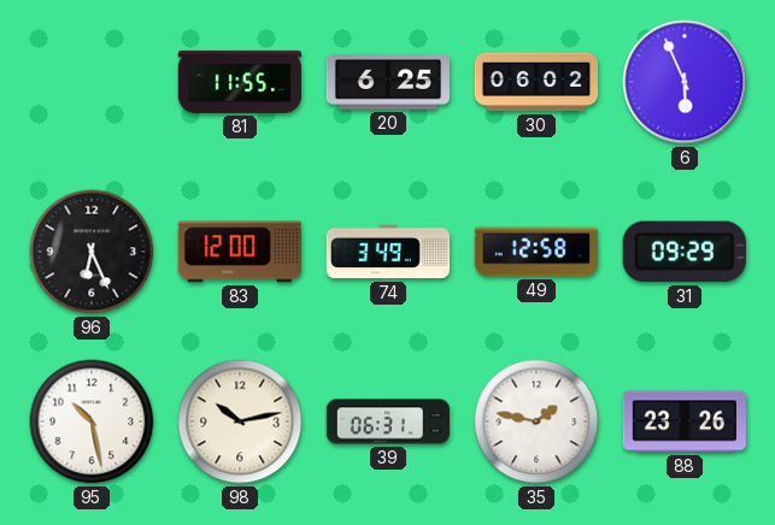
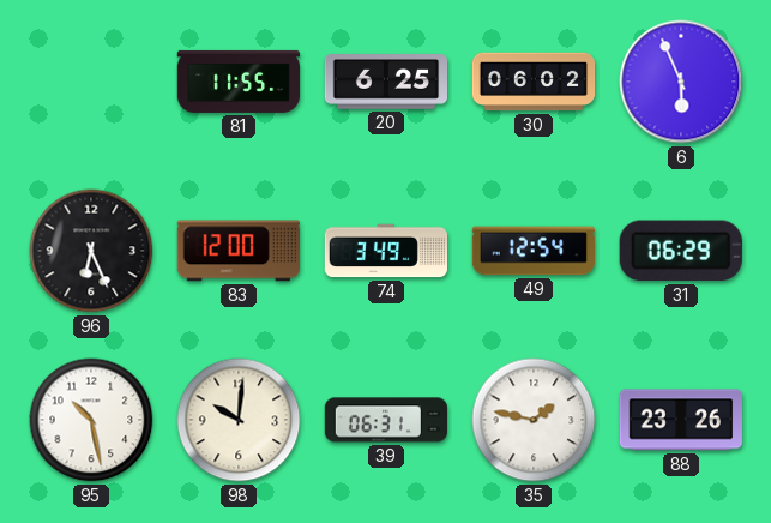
49: 12:58 -> 12:54 (534, 251)
31: 09:29 -> 06:29 (681, 251)
98: 10:13 -> 10:01 (239, 420)
